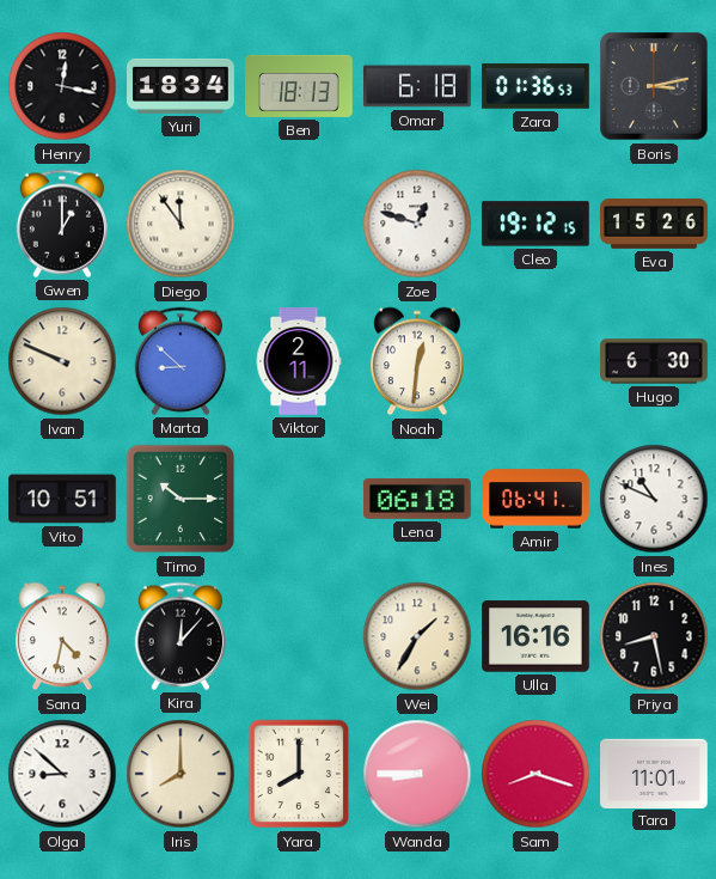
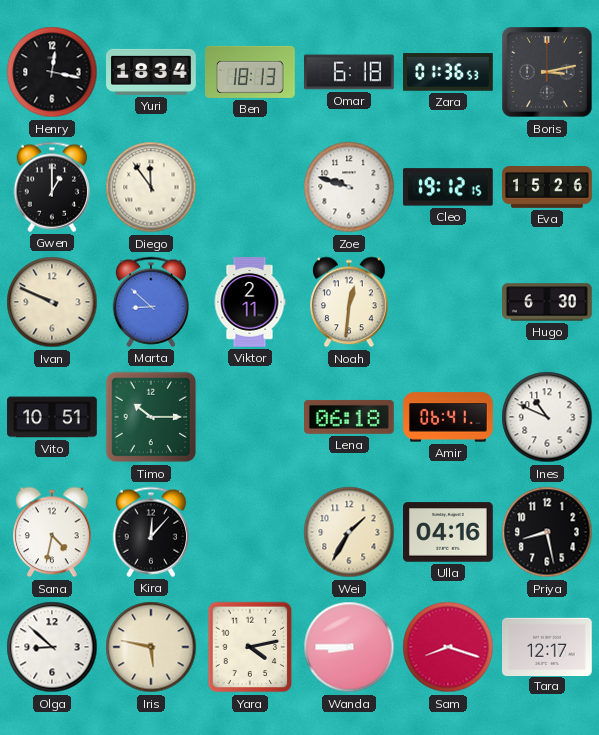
Zoe: 12:48 -> 9:48 (349, 187)
Ulla: 16:16 -> 04:16 (449, 532)
Iris: 8:00 -> 5:47 (151, 647)
Yara: 8:00 -> 4:13 (250, 647)
Tara: 11:01 -> 12:17 (548, 646)
